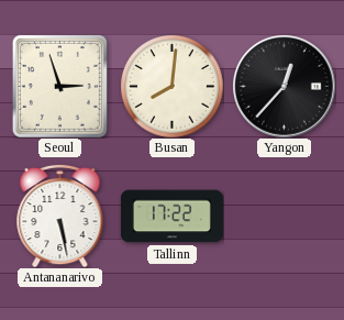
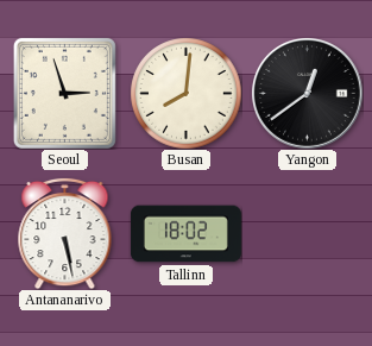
Yangon: 12:37 -> 12:39 (308, 94)
Tallinn: 17:22 -> 18:02 (185, 234)
